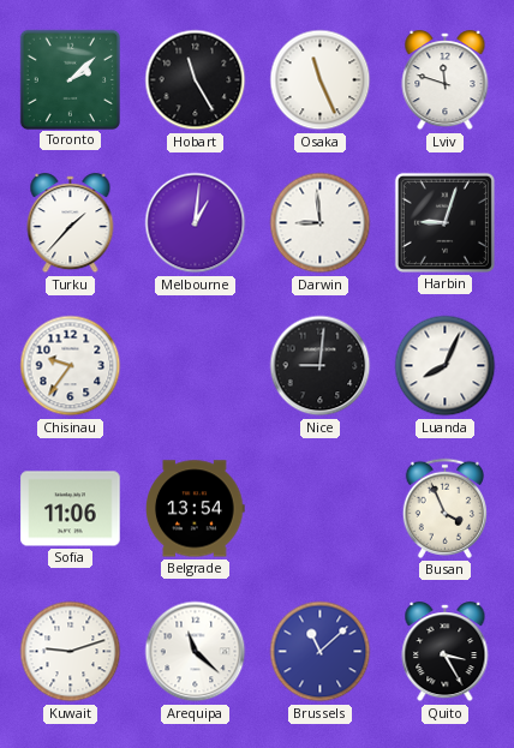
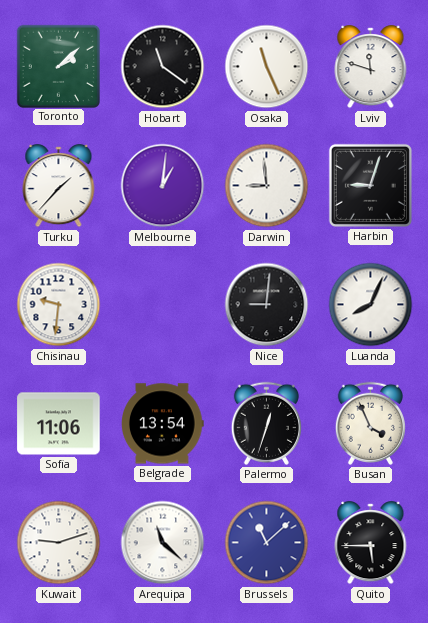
Hobart: 11:25 -> 11:21 (163, 67)
Chisinau: 9:36 -> 9:31 (59, 305)
Palermo: none -> 12:33 (266, 423)
Quito: 3:25 -> 5:45 (371, 543)
